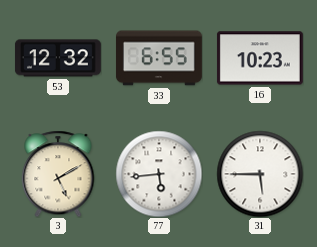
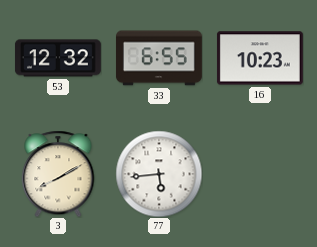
3: 5:10 -> 8:10 (58, 174)
31: 5:45 -> none (260, 174)
